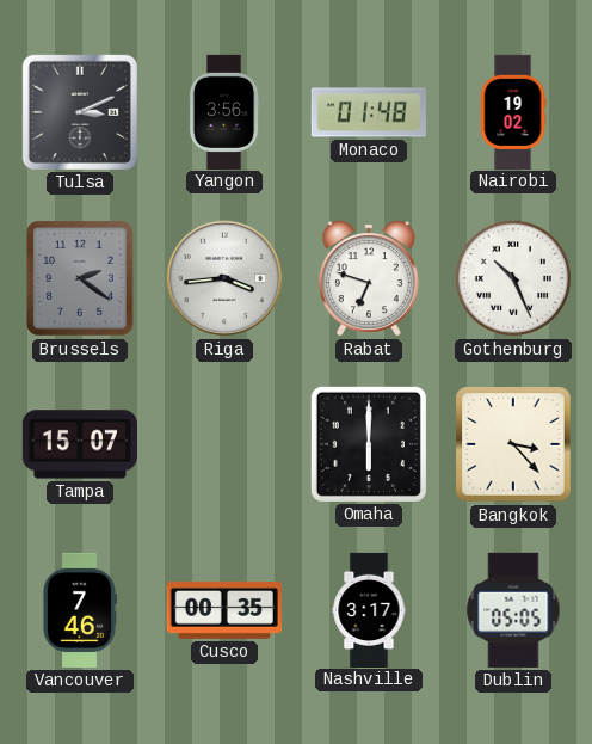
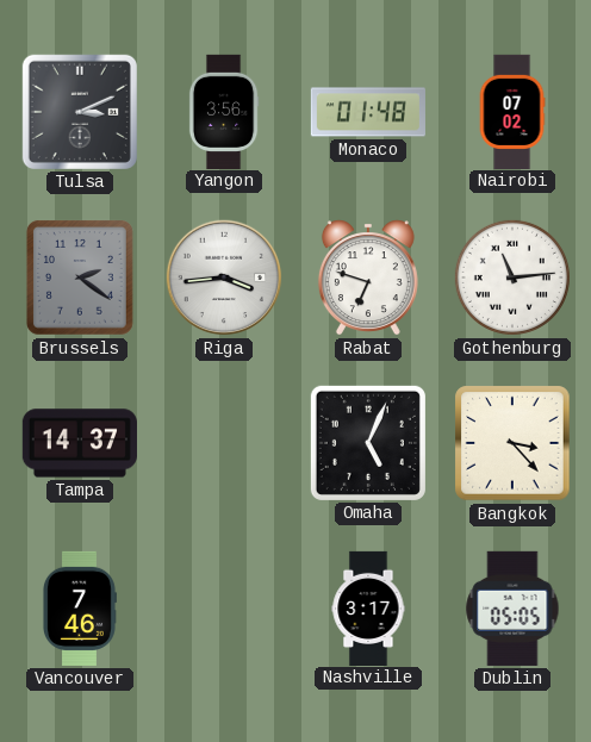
Nairobi: 19:02 -> 07:02 (512, 111)
Gothenburg: 10:26 -> 11:14 (512, 278)
Tampa: 15:07 -> 14:37 (80, 443)
Omaha: 6:00 -> 5:04 (368, 443)
Cusco: 00:35 -> none (224, 610)
